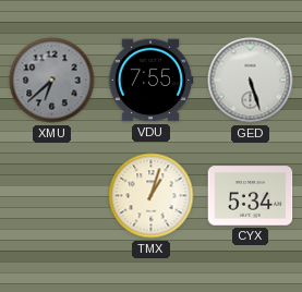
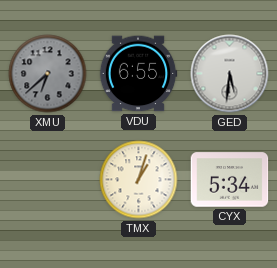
VDU: 7:55 -> 6:55 (138, 74)
GED: 5:27 -> 5:31 (230, 74)
